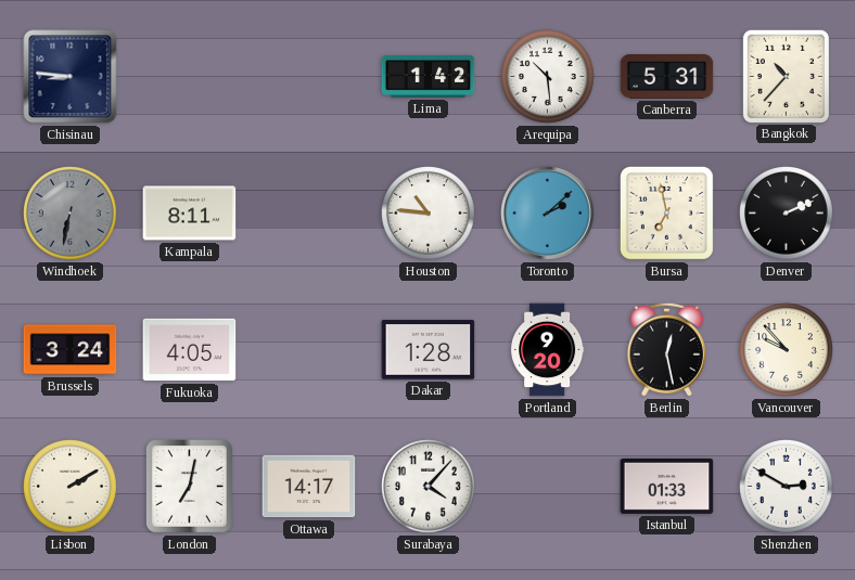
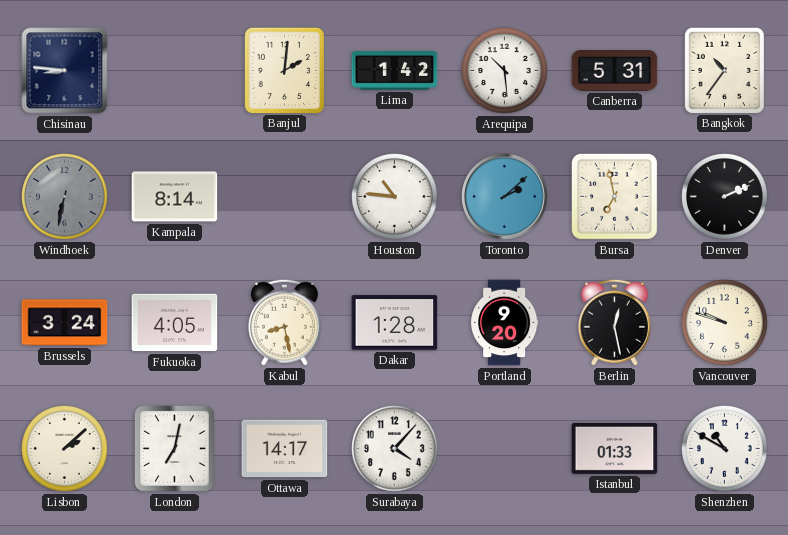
Banjul: none -> 2:01 (284, 70)
Bangkok: 10:37 -> 10:36 (724, 70)
Kampala: 8:11 -> 8:14 (175, 197)
Kabul: none -> 8:28 (284, 322)
Vancouver: 9:53 -> 9:48 (725, 323)
Lisbon: 2:10 -> 2:08 (65, 449)
Shenzhen: 2:50 -> 10:50 (725, 449)
